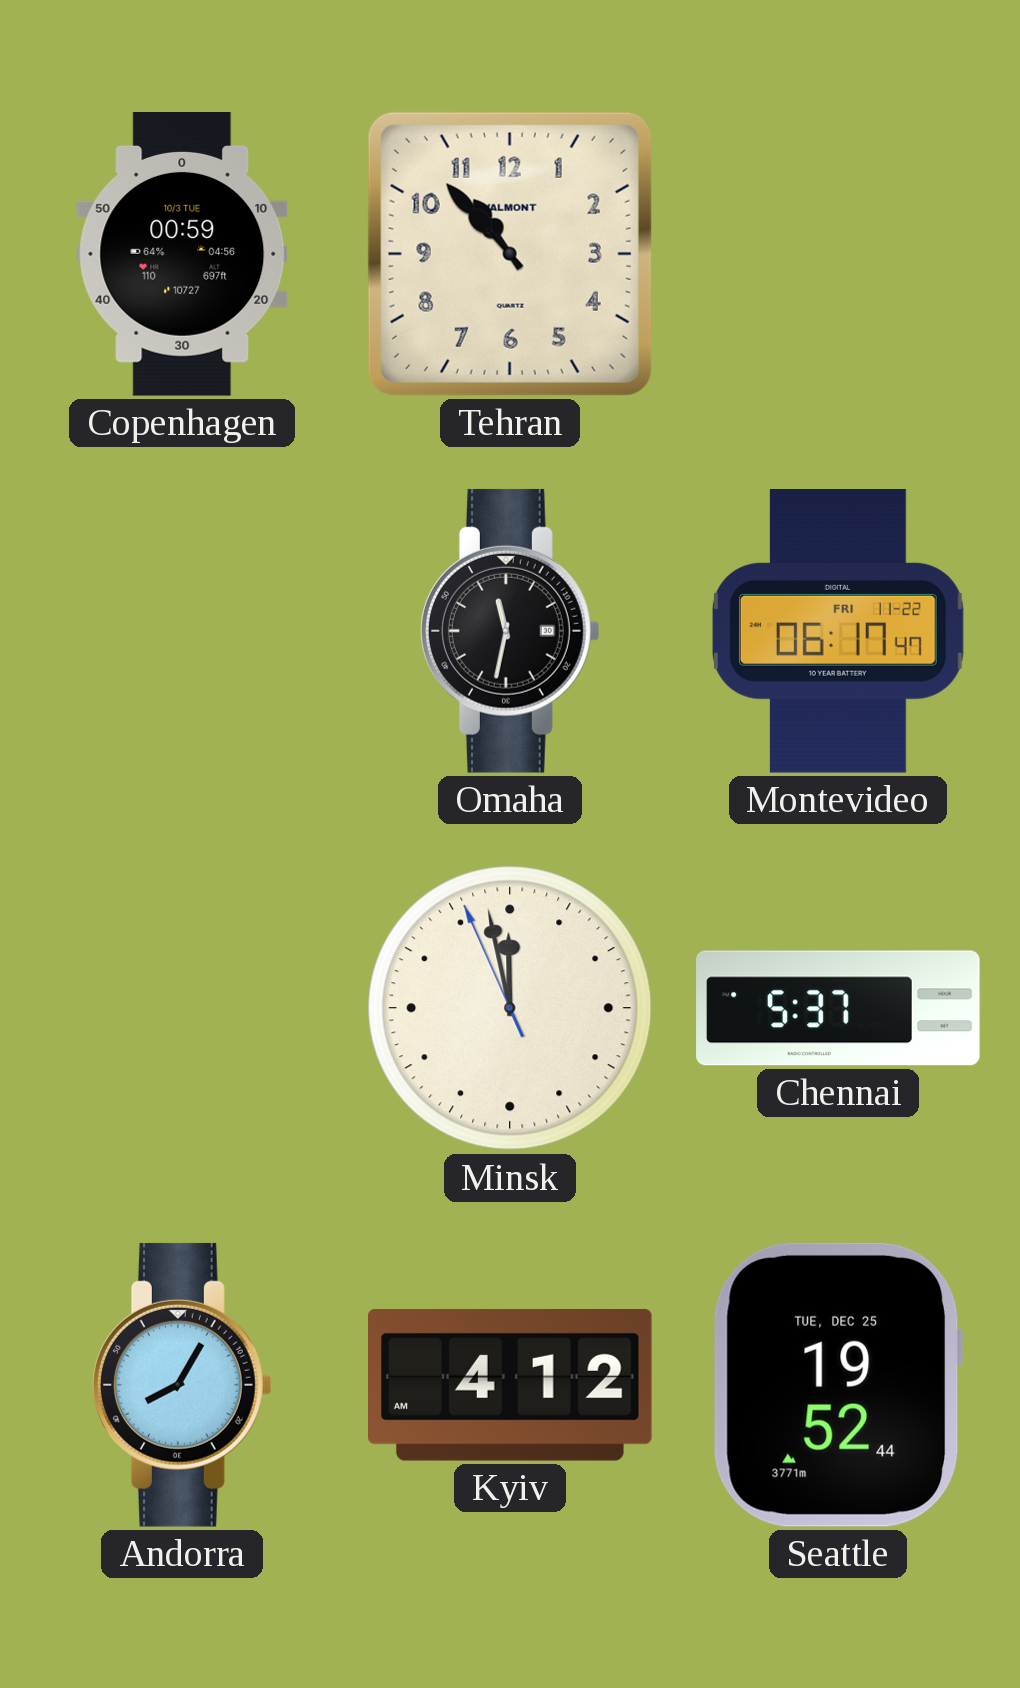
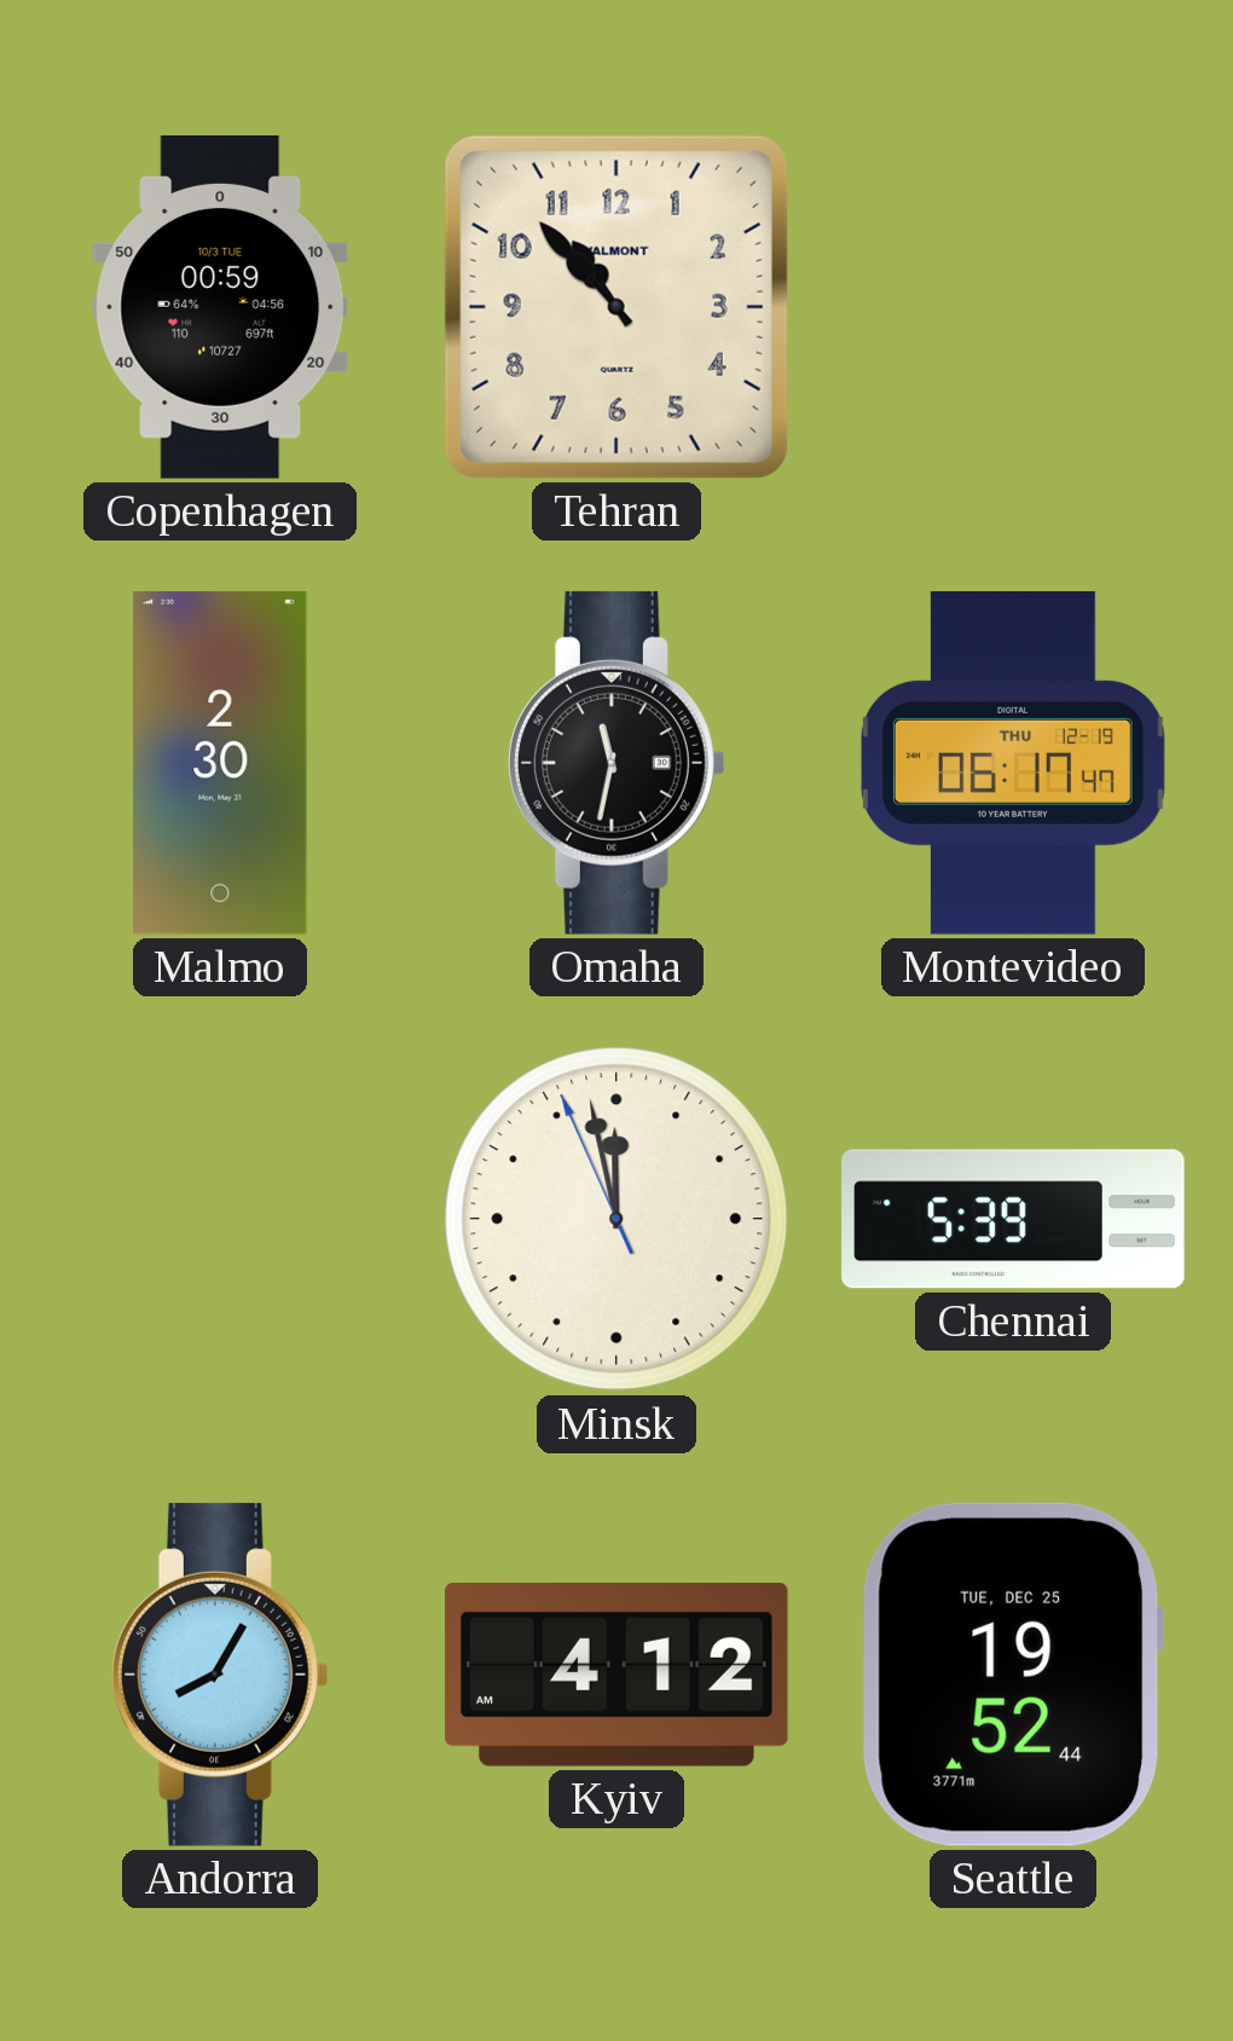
Malmo: none -> 2:30 (220, 764)
Montevideo date: FRI 11-22 -> THU 12-19 (1013, 764)
Chennai: 5:37 -> 5:39 (1013, 1219)
